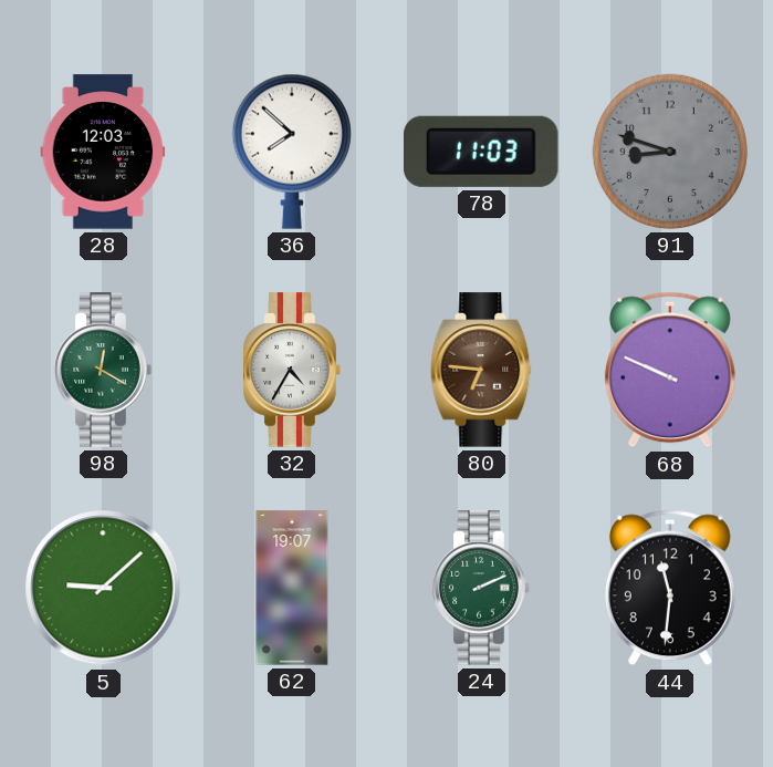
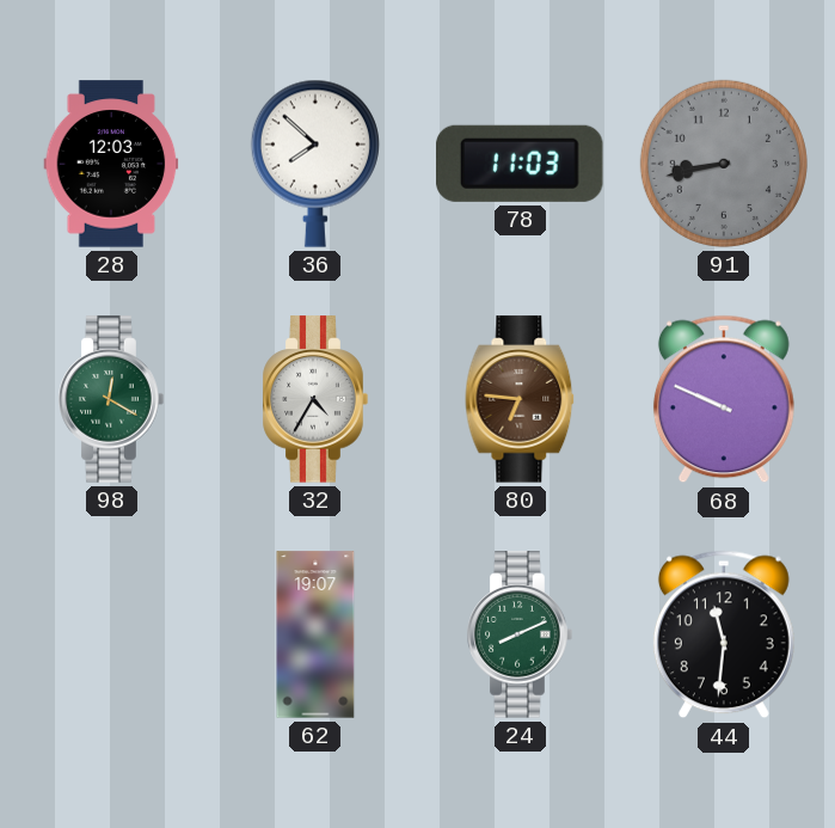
91: 8:48 -> 8:43 (724, 164)
5: 9:08 -> none (103, 588)
24: 2:11 -> 8:11 (520, 634)
